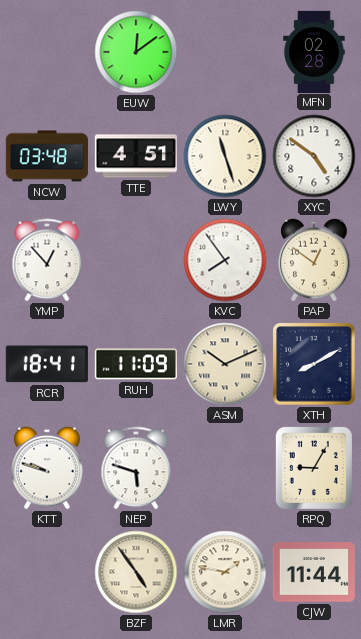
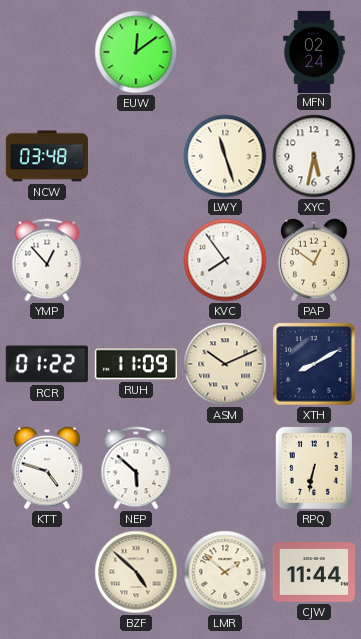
MFN: 02:28 -> 02:24 (314, 51)
TTE: 4:51 -> none (136, 156)
XYC: 4:51 -> 5:32 (314, 156)
RCR: 18:41 -> 01:22 (47, 364)
KTT: 9:48 -> 4:48 (47, 468)
NEP: 5:48 -> 5:52 (136, 468)
RPQ: 9:05 -> 6:32 (314, 468)
BZF: 4:54 -> 4:52 (136, 572)
LMR: 1:47 -> 1:52 (225, 572)
